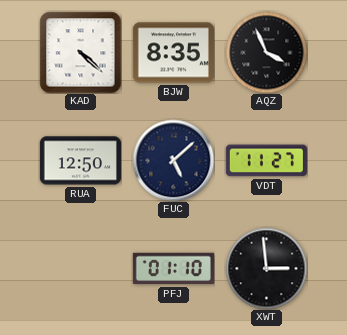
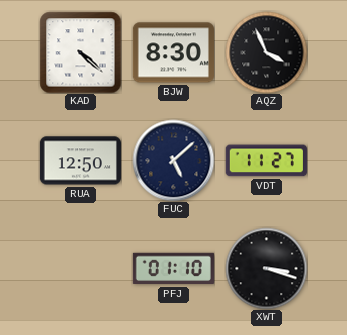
BJW: 8:35 -> 8:30 (173, 53)
XWT: 2:59 -> 3:18 (266, 268)
